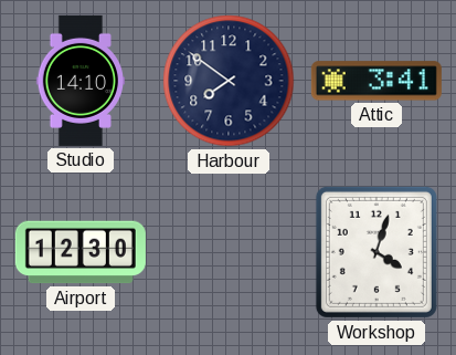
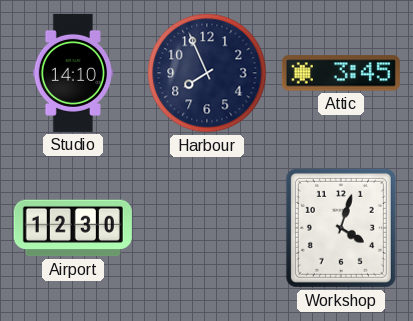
Harbour: 7:51 -> 7:56 (207, 73)
Attic: 3:41 -> 3:45 (341, 73)
